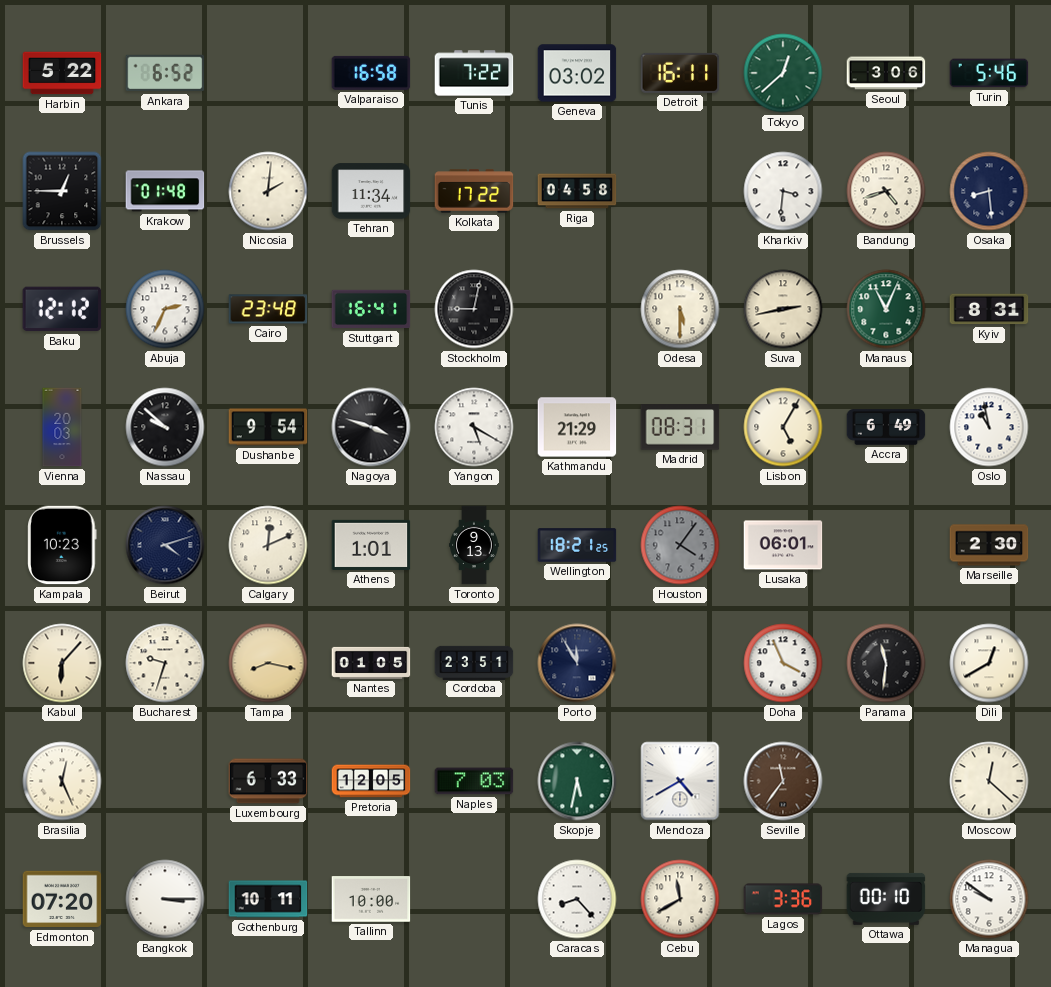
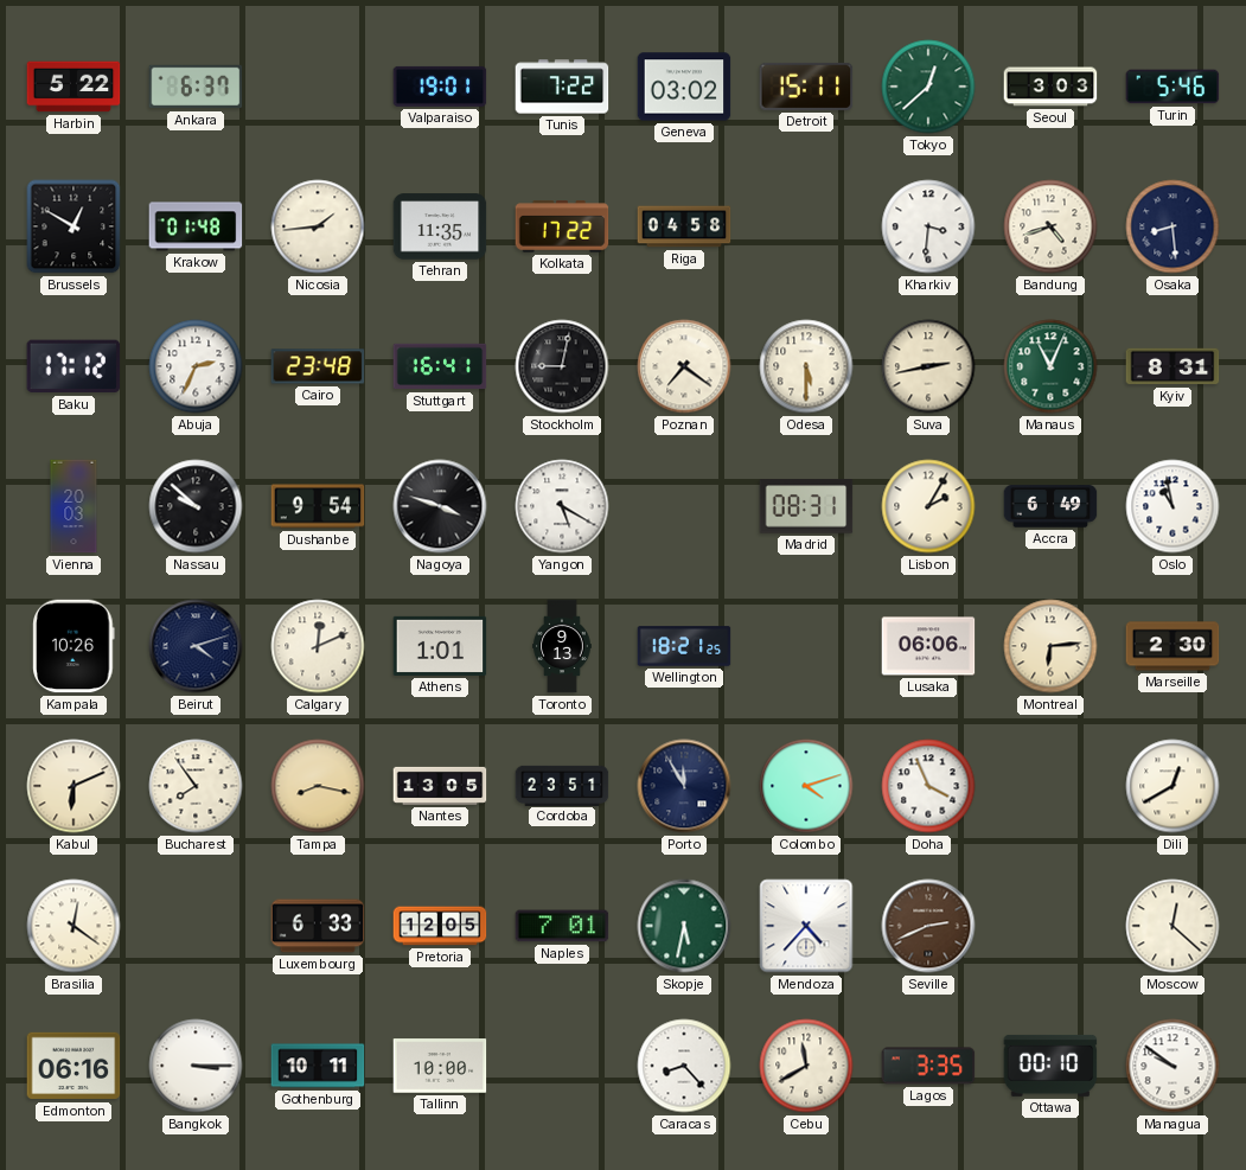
Ankara: 6:52 -> 6:37 (196, 87)
Valparaiso: 16:58 -> 19:01 (440, 87)
Detroit: 16:11 -> 15:11 (806, 87)
Seoul: 3:06 -> 3:03 (1050, 87)
Brussels: 12:45 -> 12:50 (74, 226)
Nicosia: 2:01 -> 1:44 (318, 226)
Tehran: 11:34 -> 11:35 (440, 226)
Baku: 12:12 -> 17:12 (74, 366)
Poznan: none -> 7:21 (684, 366)
Kathmandu: 21:29 -> none (577, 427)
Lisbon: 5:05 -> 2:05 (928, 506)
Kampala: 10:23 -> 10:26 (74, 646)
Houston: 4:06 -> none (680, 545)
Lusaka: 06:01 -> 06:06 (928, 646)
Montreal: none -> 6:14 (1050, 646)
Kabul: 6:07 -> 6:11 (74, 786)
Bucharest: 9:33 -> 7:54 (196, 786)
Nantes: 01:05 -> 13:05 (440, 786)
Colombo: none -> 4:12 (806, 786)
Panama: 11:31 -> none (886, 663)
Brasilia: 12:26 -> 12:21 (74, 926)
Naples: 7:03 -> 7:01 (562, 926)
Mendoza: 4:40 -> 4:37 (806, 926)
Seville: 11:36 -> 2:41 (928, 926)
Edmonton: 07:20 -> 06:16 (74, 1066)
Lagos: 3:36 -> 3:35 (928, 1066)
